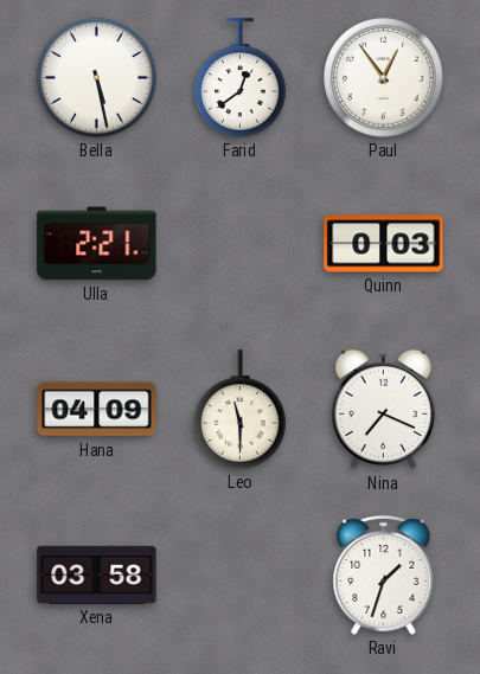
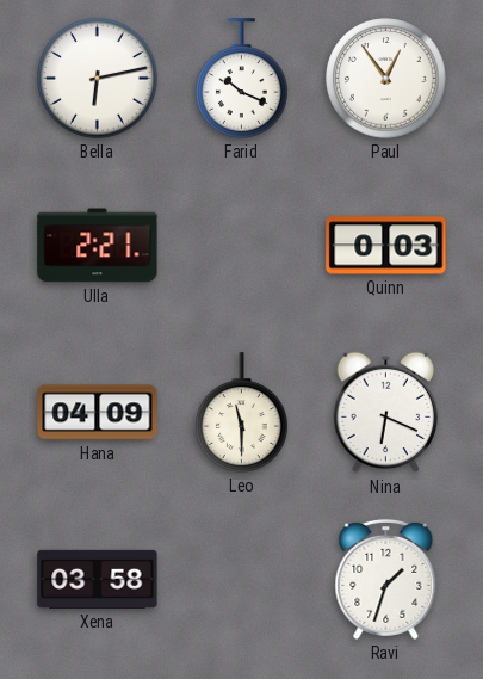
Bella: 5:28 -> 6:13 (98, 79)
Farid: 12:39 -> 10:19 (242, 79)
Nina: 7:19 -> 6:19 (386, 413)
